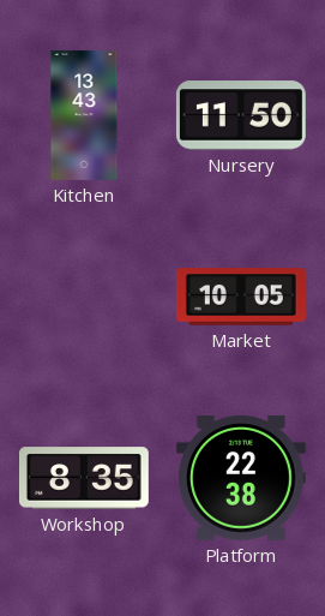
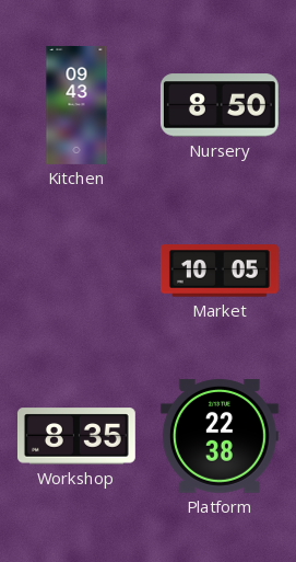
Kitchen: 13:43 -> 09:43 (76, 105)
Nursery: 11:50 -> 8:50 (220, 105)
